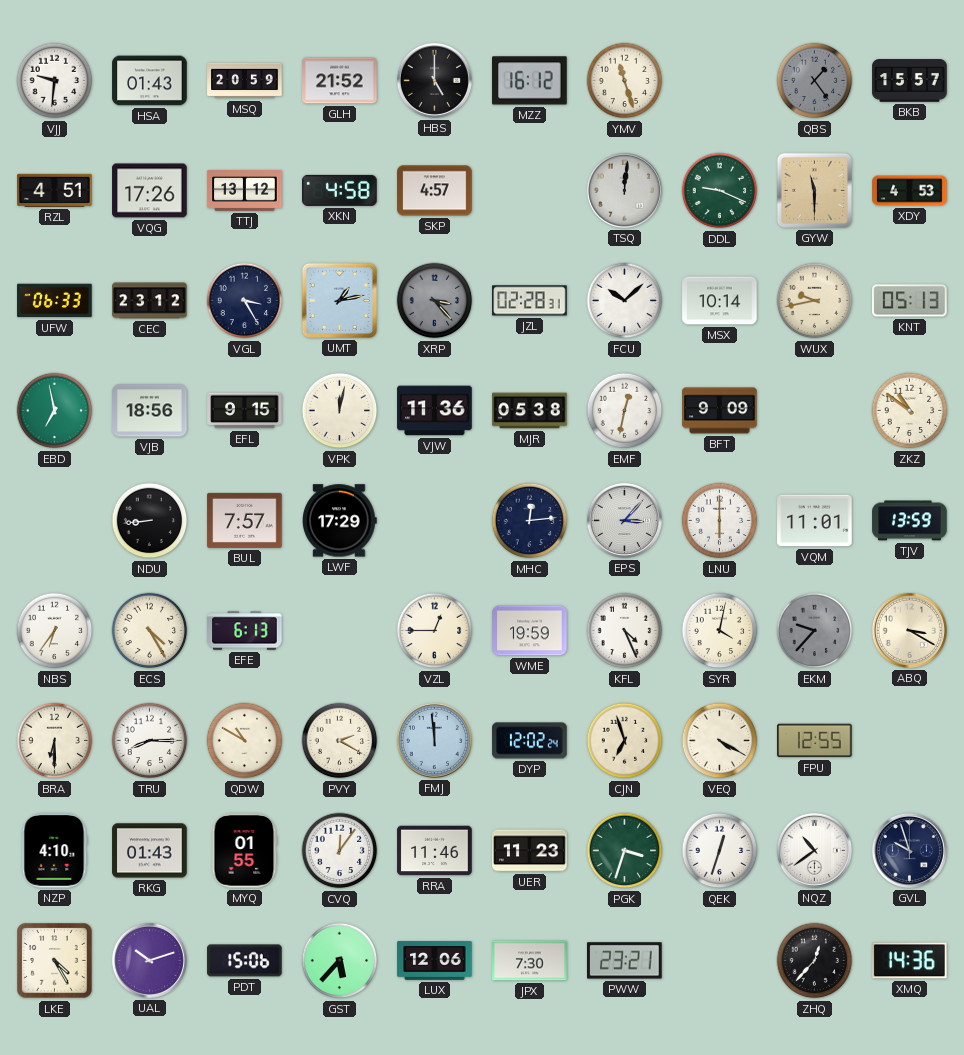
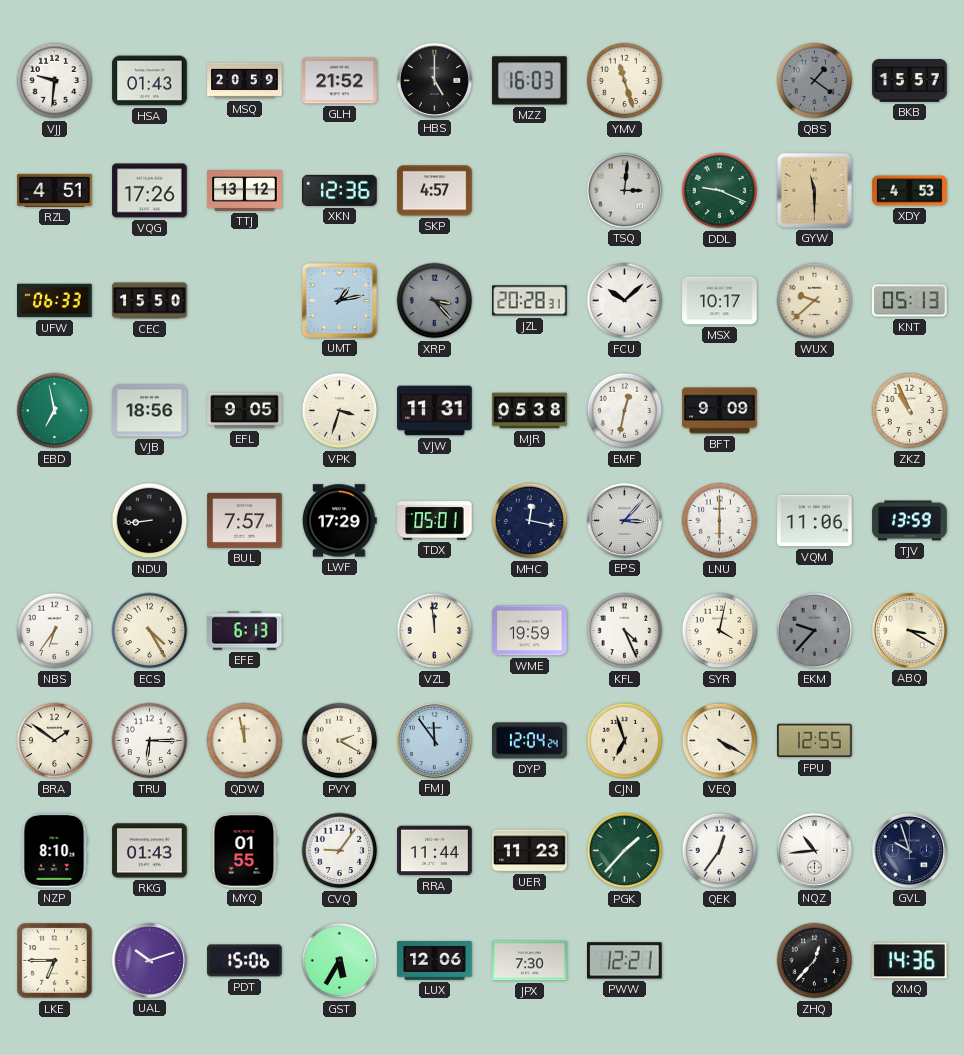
MZZ: 16:12 -> 16:03 (530, 81)
QBS: 1:24 -> 1:21 (815, 81)
XKN: 4:58 -> 12:36 (340, 190)
TSQ: 12:01 -> 3:01 (624, 190)
CEC: 23:12 -> 15:50 (150, 301)
VGL: 3:25 -> none (245, 301)
JZL: 02:28 -> 20:28 (530, 301)
MSX: 10:14 -> 10:17 (720, 301)
WUX: 9:43 -> 9:38 (815, 301)
EFL: 9:15 -> 9:05 (245, 411)
VPK: 12:02 -> 3:33 (340, 411)
VJW: 11:36 -> 11:31 (435, 411)
ZKZ: 10:51 -> 10:56 (910, 411)
TDX: none -> 05:01 (435, 521)
MHC: 12:14 -> 12:17 (530, 521)
VQM: 11:01 -> 11:06 (815, 521)
VZL: 12:45 -> 11:59 (435, 631)
BRA: 6:30 -> 1:51 (55, 741)
TRU: 8:15 -> 6:15 (150, 741)
QDW: 10:50 -> 11:58 (245, 741)
FMJ: 11:59 -> 11:54 (434, 740)
DYP: 12:02 -> 12:04 (530, 741)
NZP: 4:10 -> 8:10 (55, 851)
CVQ: 12:06 -> 9:06 (340, 851)
RRA: 11:46 -> 11:44 (435, 851)
PGK: 3:33 -> 1:37 (625, 851)
QEK: 12:33 -> 12:36 (720, 851)
NQZ: 10:39 -> 10:44 (814, 850)
LKE: 4:25 -> 6:45 (55, 961)
GST: 5:37 -> 5:35 (340, 961)
PWW: 23:21 -> 12:21 (625, 961)
